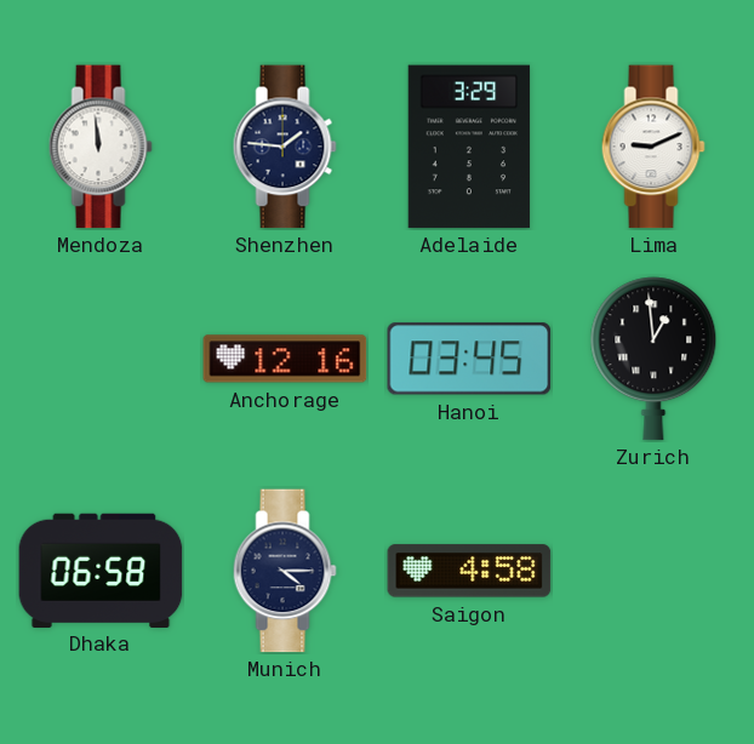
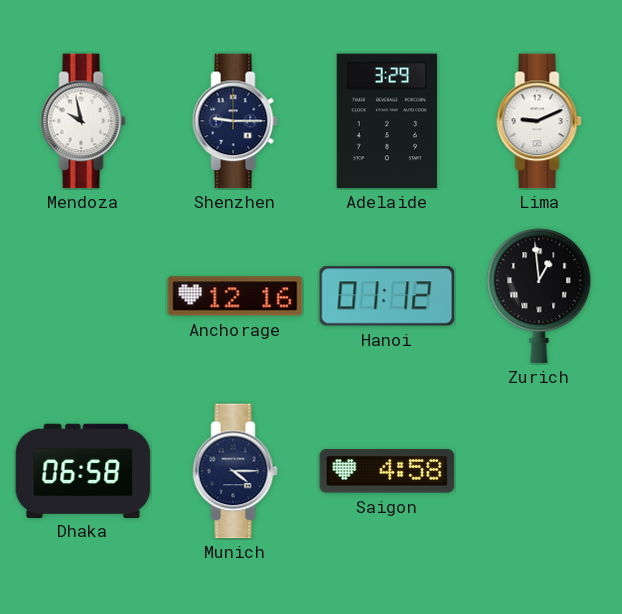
Mendoza: 11:59 -> 9:58 (83, 121)
Shenzhen: 1:46 -> 9:15 (235, 121)
Hanoi: 03:45 -> 01:12 (387, 296)
